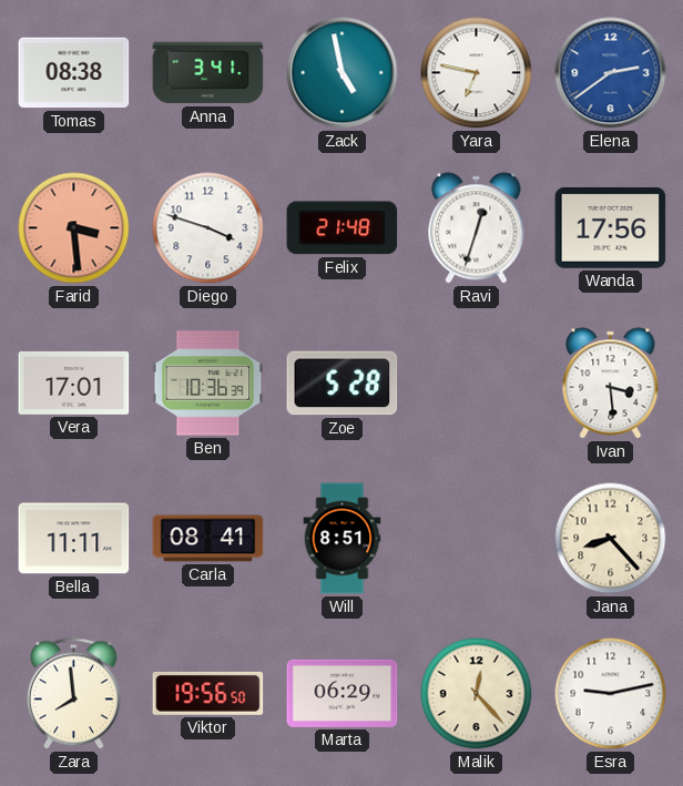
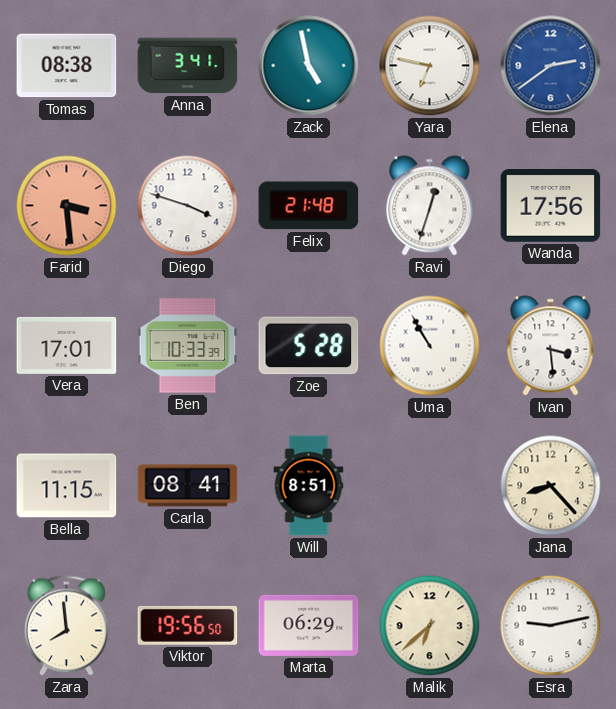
Ben: 10:36 -> 10:33 (188, 346)
Uma: none -> 10:55 (430, 346)
Bella: 11:11 -> 11:15 (67, 486)
Malik: 12:23 -> 6:38 (430, 626)
